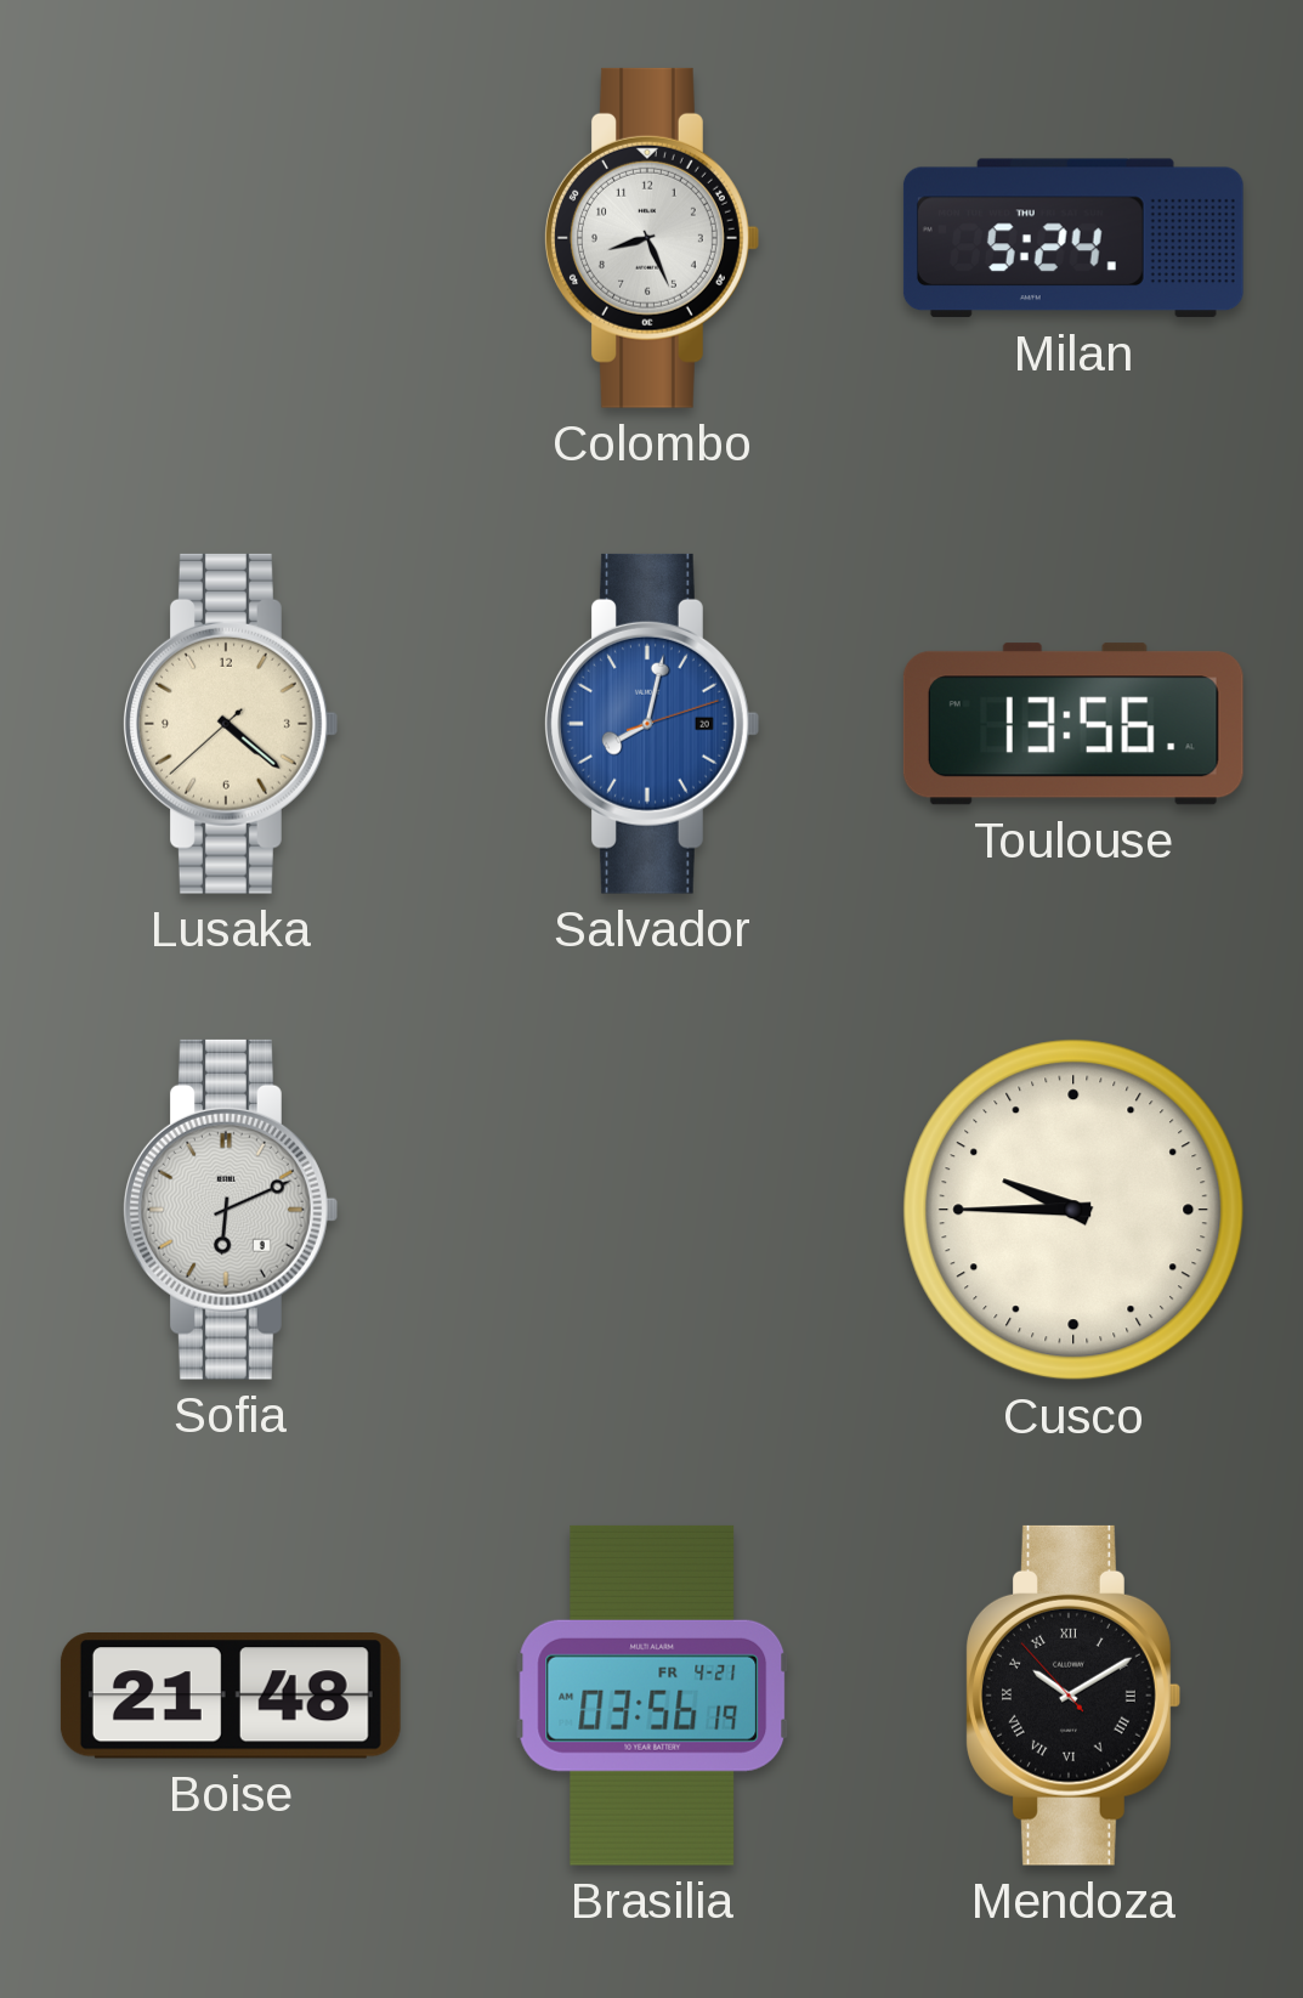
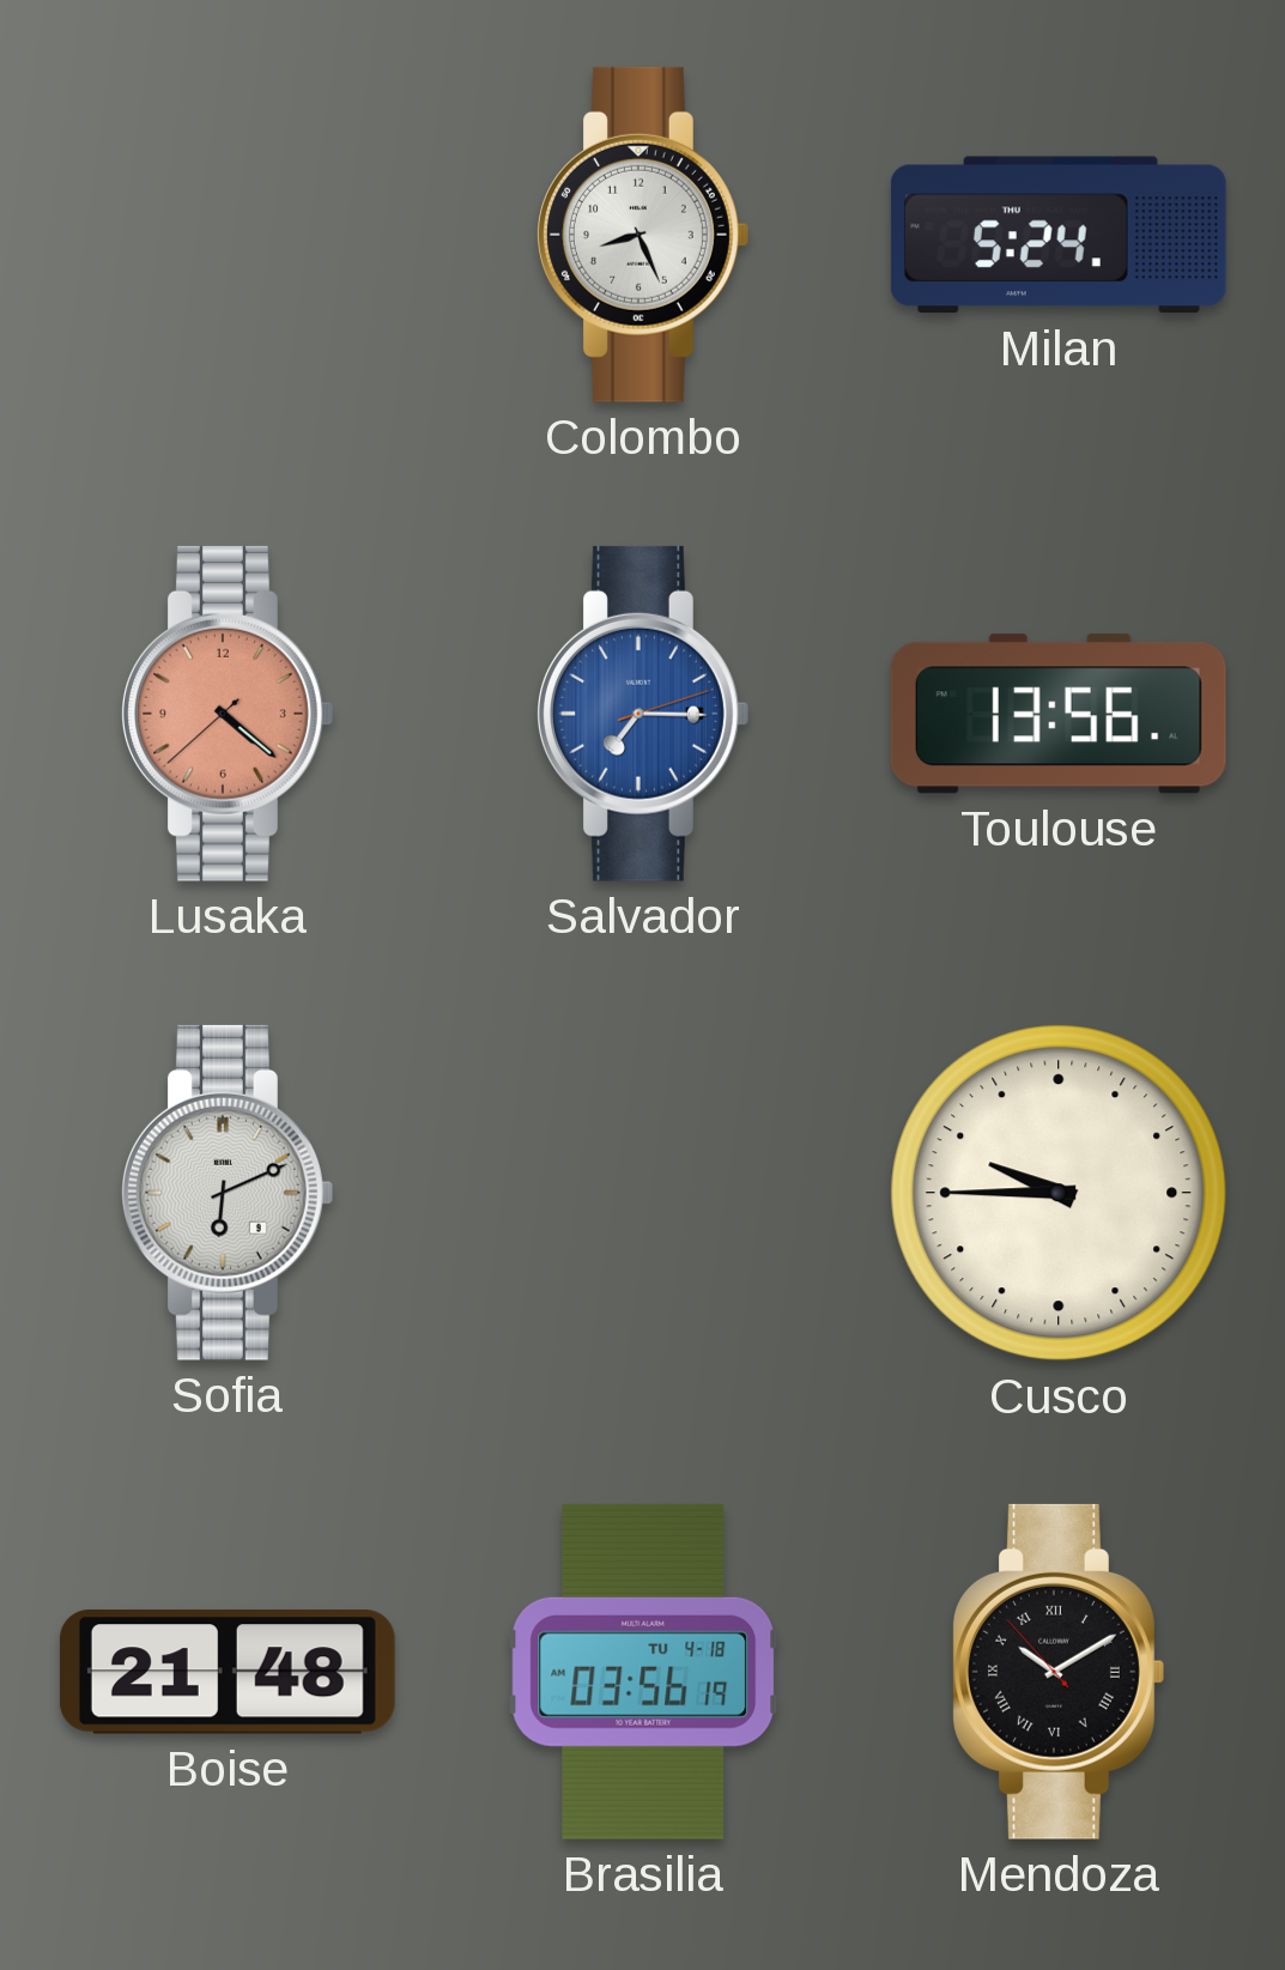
Lusaka dial: cream -> salmon (228, 714)
Salvador: 8:02 -> 7:15 (643, 714)
Brasilia date: FR 4-21 -> TU 4-18 (643, 1672)
